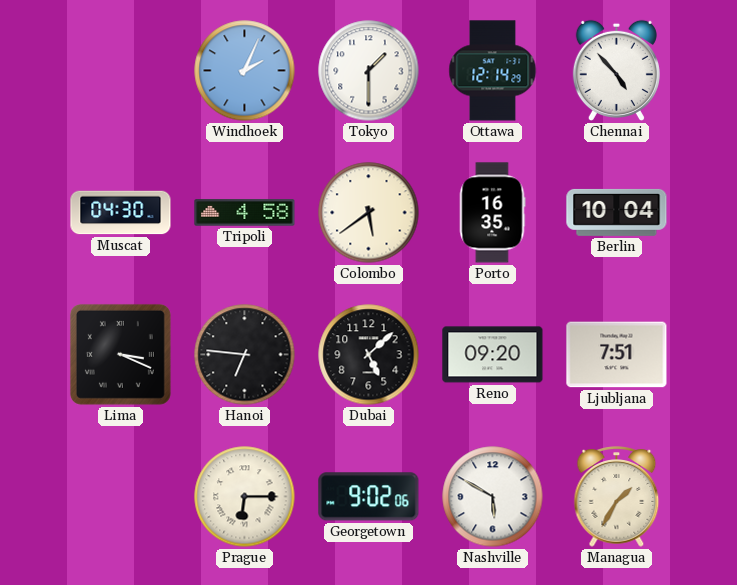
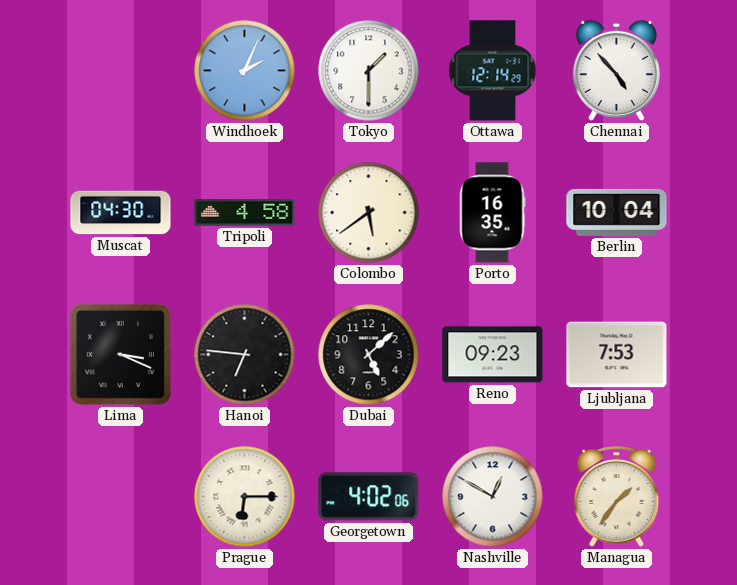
Reno: 09:20 -> 09:23 (493, 355)
Ljubljana: 7:51 -> 7:53 (617, 355)
Georgetown: 9:02 -> 4:02 (369, 497)
Nashville: 5:50 -> 12:50 (493, 497)
Managua: 1:35 -> 1:36 (617, 497)
